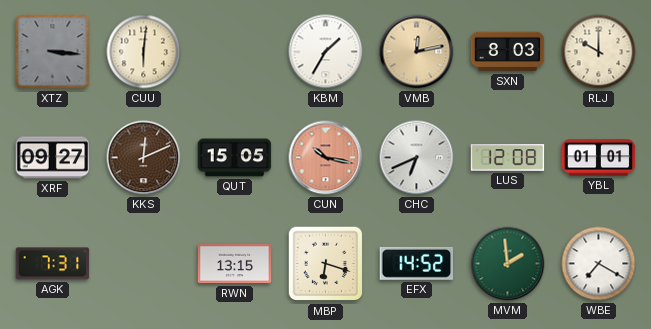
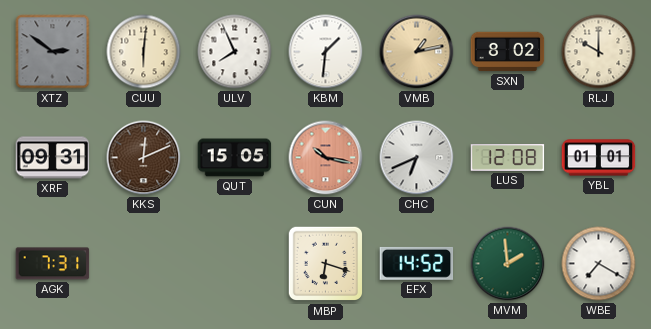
XTZ: 3:16 -> 2:51 (53, 52)
ULV: none -> 7:56 (235, 52)
KBM: 1:35 -> 1:31 (326, 52)
VMB: 12:13 -> 1:13 (417, 52)
SXN: 8:03 -> 8:02 (508, 52)
XRF: 09:27 -> 09:31 (53, 158)
RWN: 13:15 -> none (235, 264)
